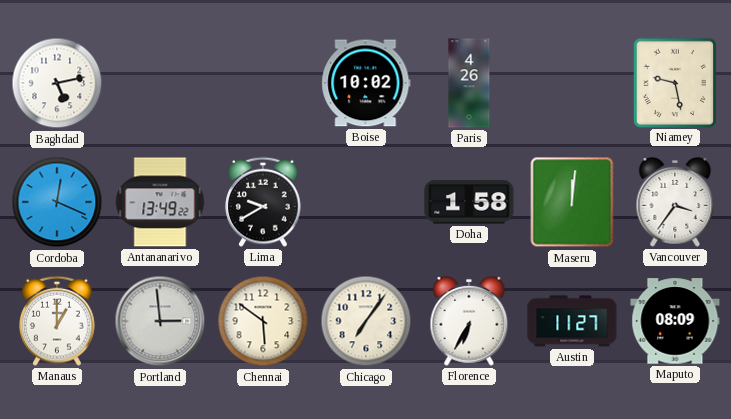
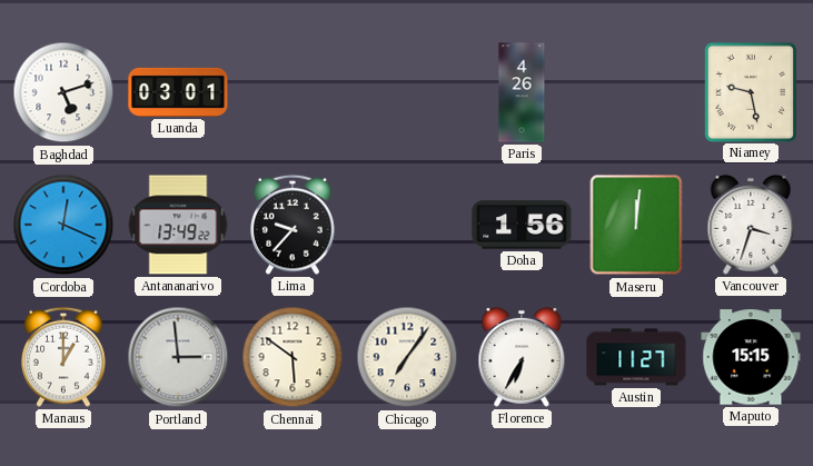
Baghdad: 5:13 -> 5:12 (63, 92)
Luanda: none -> 03:01 (178, 92)
Boise: 10:02 -> none (366, 83)
Lima: 9:40 -> 9:37 (293, 225)
Doha: 1:58 -> 1:56 (522, 225)
Vancouver: 3:36 -> 3:33 (751, 225)
Maputo: 08:09 -> 15:15 (751, 357)
